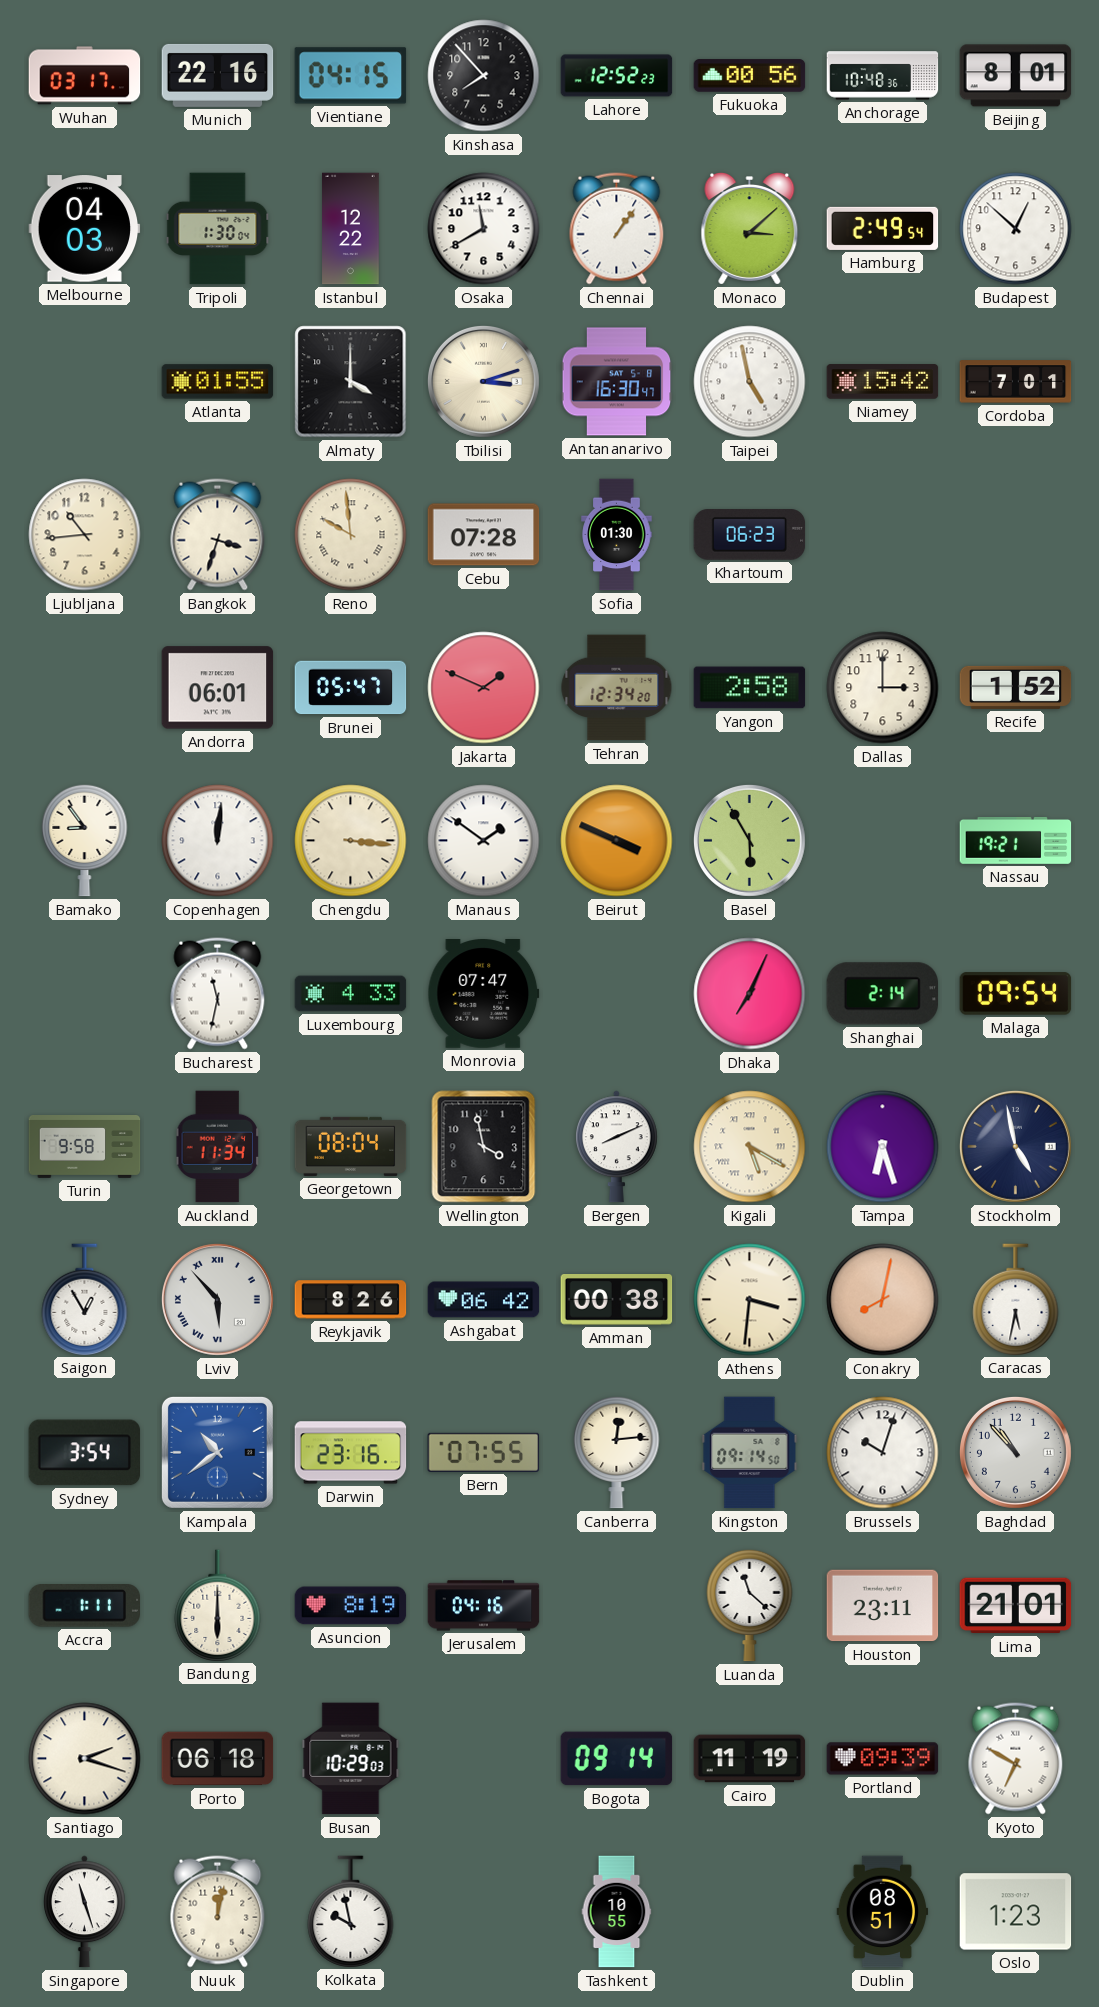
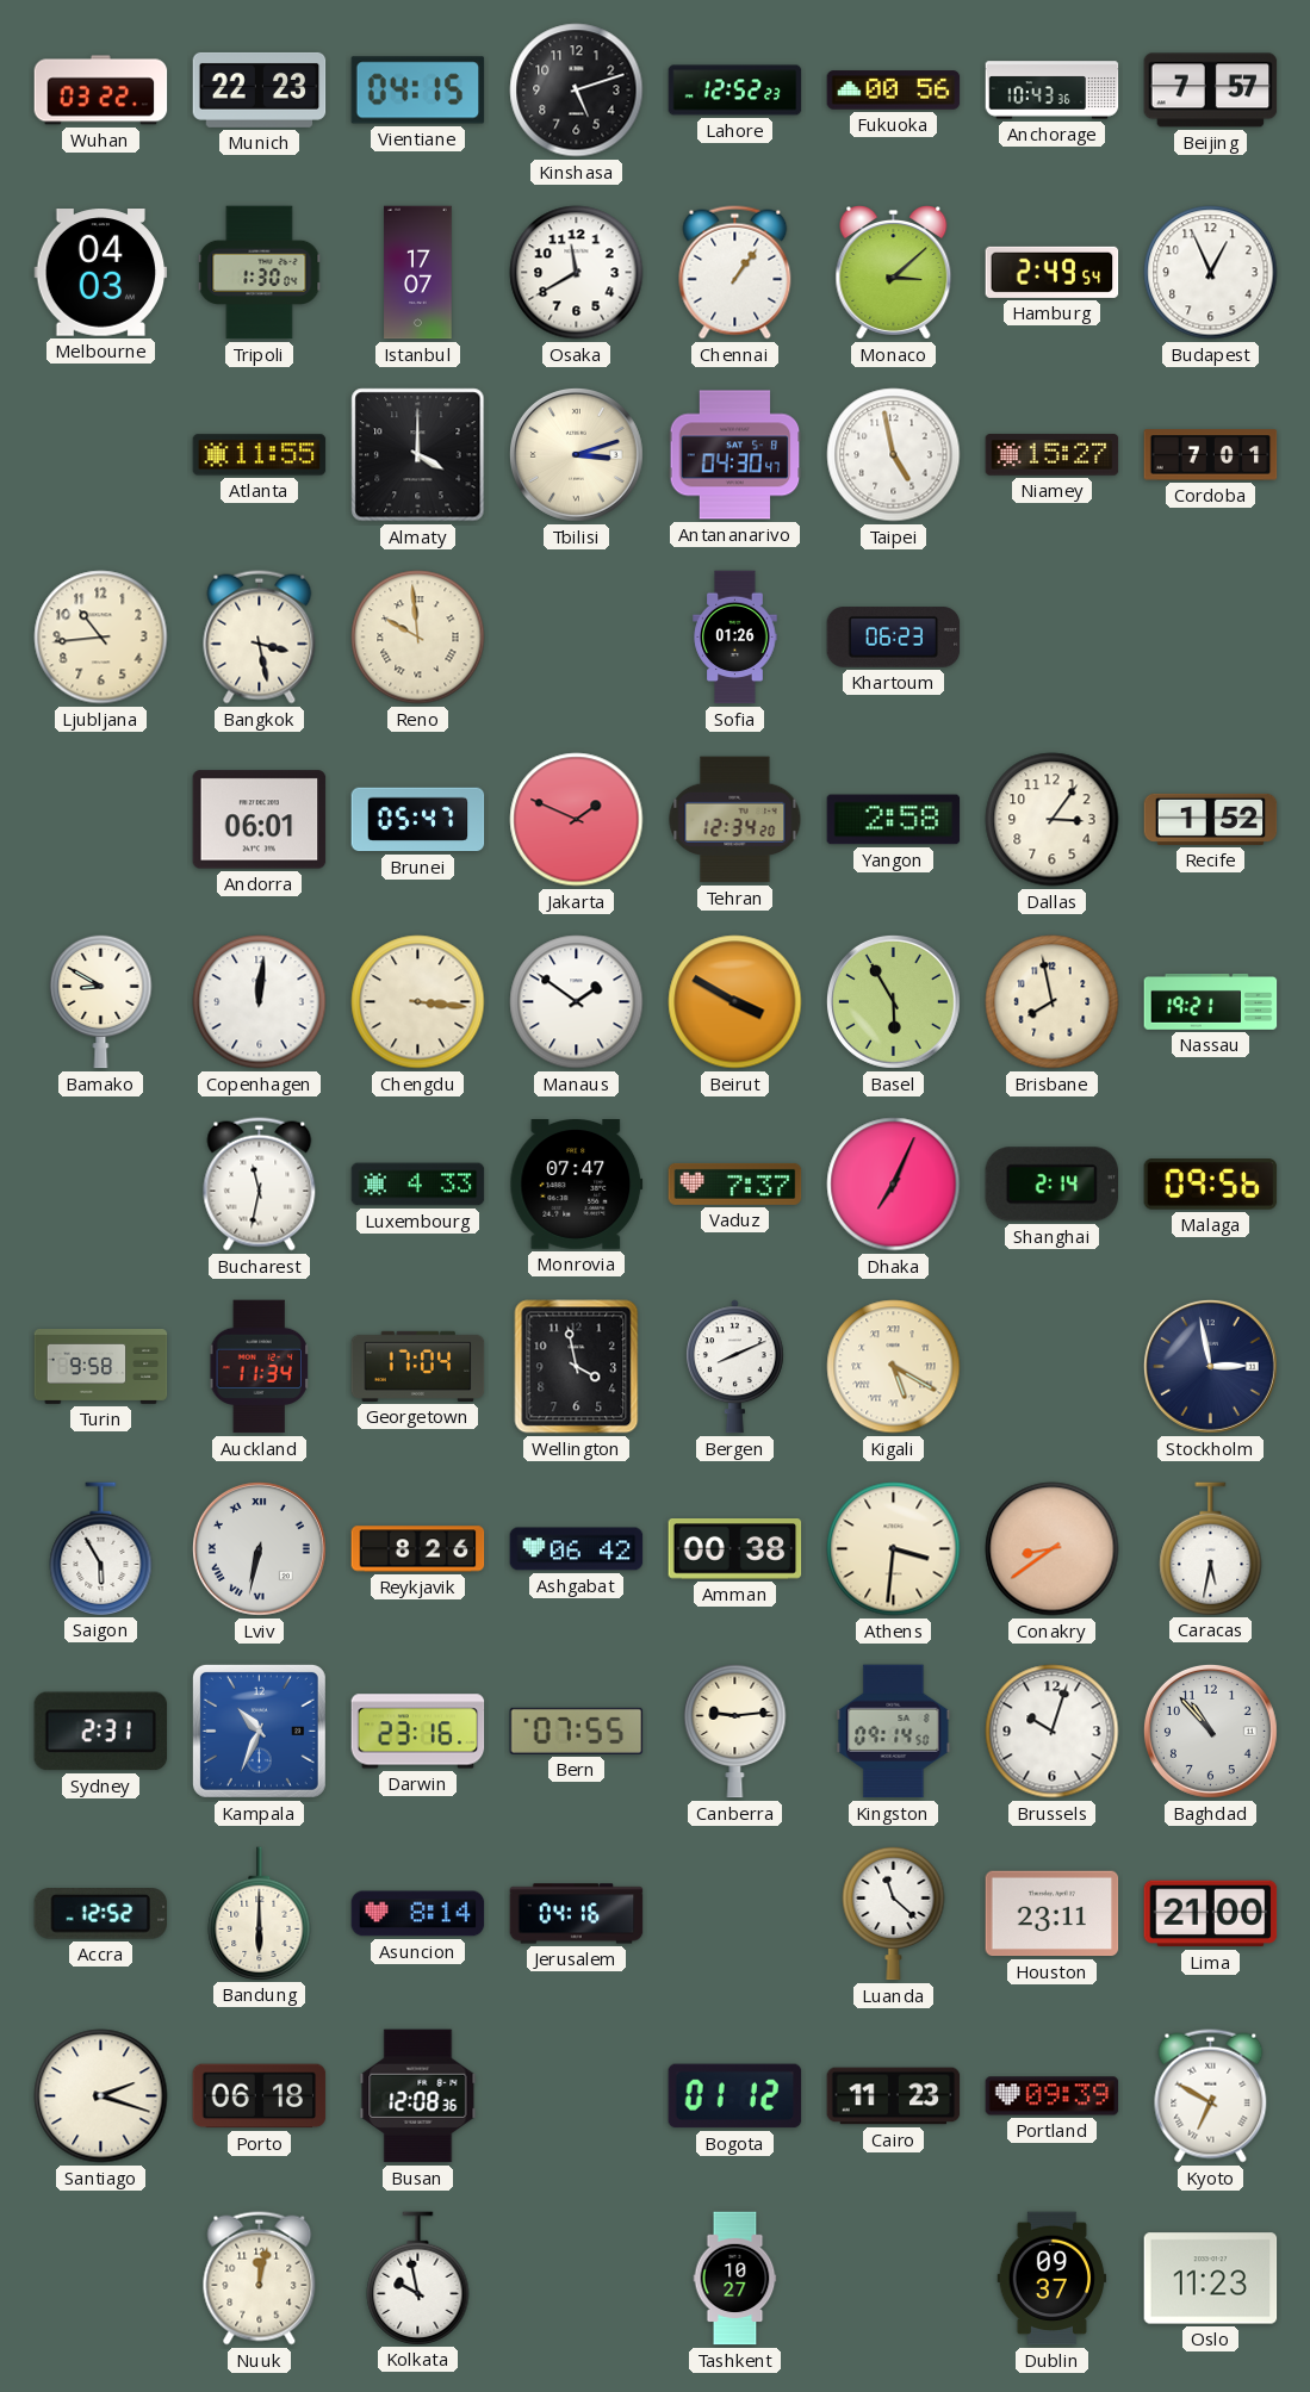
Wuhan: 03:17 -> 03:22 (101, 91)
Munich: 22:16 -> 22:23 (260, 89)
Kinshasa: 7:53 -> 5:12 (577, 91)
Anchorage: 10:48 -> 10:43 (1053, 91)
Beijing: 8:01 -> 7:57 (1211, 91)
Istanbul: 12:22 -> 17:07 (418, 273)
Budapest: 12:52 -> 12:56 (1211, 273)
Atlanta: 01:55 -> 11:55 (260, 455)
Antananarivo: 16:30 -> 04:30 (735, 455)
Niamey: 15:42 -> 15:27 (1053, 455)
Bangkok: 3:33 -> 3:28 (260, 638)
Cebu: 07:28 -> none (484, 535)
Sofia: 01:30 -> 01:26 (735, 638)
Dallas: 3:00 -> 3:06 (1053, 820)
Bamako: 8:54 -> 8:50 (101, 1001)
Beirut: 3:49 -> 3:50 (735, 1002)
Brisbane: none -> 7:58 (1053, 1002)
Vaduz: none -> 7:37 (735, 1183)
Malaga: 09:54 -> 09:56 (1211, 1185)
Georgetown: 08:04 -> 17:04 (418, 1366)
Tampa: 6:27 -> none (883, 1147)
Stockholm: 4:58 -> 2:58 (1210, 1366)
Saigon: 12:55 -> 5:55 (101, 1548)
Lviv: 5:53 -> 6:32 (259, 1548)
Conakry: 8:02 -> 8:39 (1053, 1549)
Sydney: 3:54 -> 2:31 (101, 1732)
Kampala: 10:39 -> 10:34 (259, 1731)
Canberra: 12:14 -> 9:14 (735, 1731)
Accra: 1:11 -> 12:52 (101, 1914)
Asuncion: 8:19 -> 8:14 (418, 1914)
Lima: 21:01 -> 21:00 (1211, 1914)
Busan: 10:29 -> 12:08 (418, 2096)
Bogota: 09:14 -> 01:12 (735, 2096)
Cairo: 11:19 -> 11:23 (894, 2096)
Singapore: 11:27 -> none (85, 1912)
Tashkent: 10:55 -> 10:27 (735, 2279)
Dublin: 08:51 -> 09:37 (1053, 2279)
Oslo: 1:23 -> 11:23 (1211, 2279)
